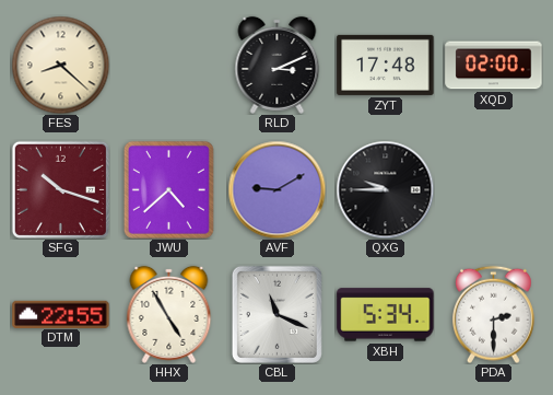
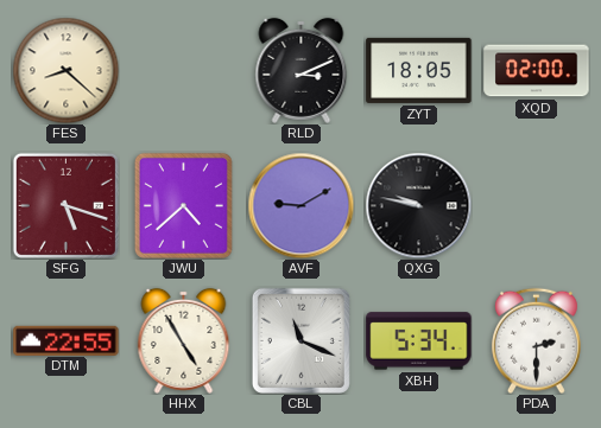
ZYT: 17:48 -> 18:05 (419, 70)
SFG: 10:18 -> 5:18 (65, 205)
QXG: 9:45 -> 9:47 (418, 205)
